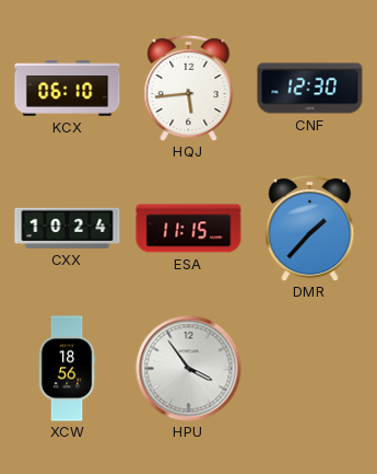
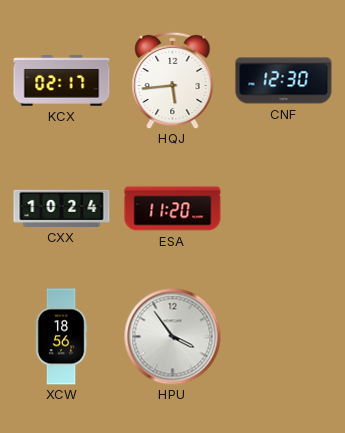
KCX: 06:10 -> 02:17 (62, 81)
ESA: 11:15 -> 11:20 (173, 209)
DMR: 1:37 -> none (310, 228)
